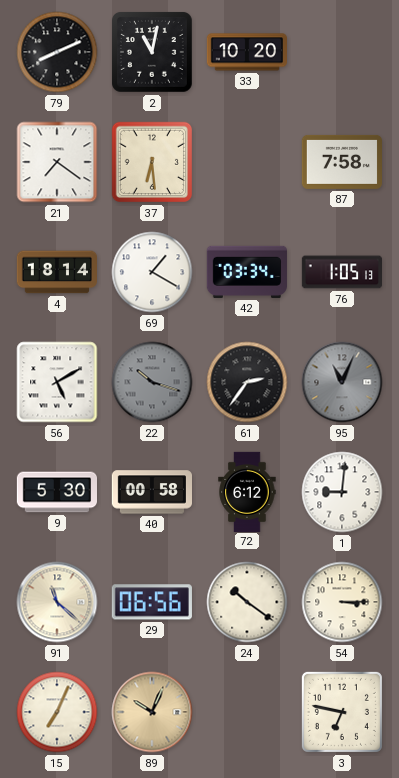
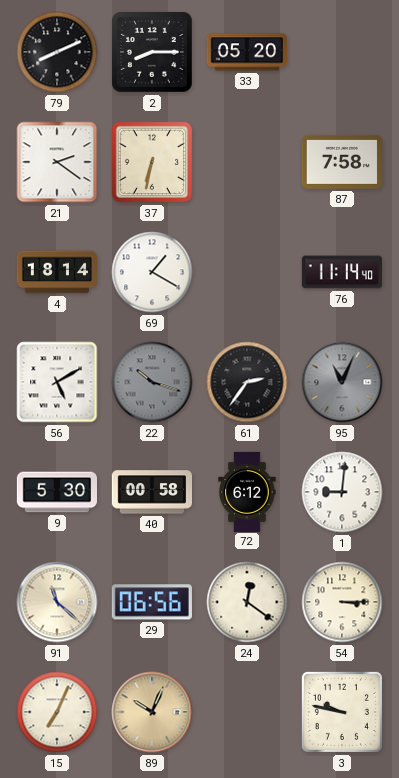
2: 11:02 -> 8:15 (152, 52)
33: 10:20 -> 05:20 (246, 52)
21: 7:21 -> 2:21 (57, 162)
37: 6:29 -> 6:32 (152, 162)
42: 03:34 -> none (246, 272)
76: 1:05 -> 11:14 (341, 272)
24: 10:21 -> 12:21 (247, 602)
3: 6:47 -> 9:47 (342, 712)
